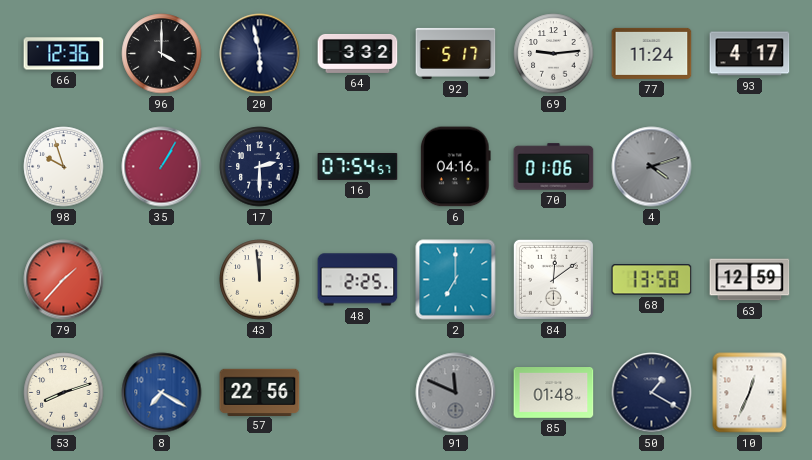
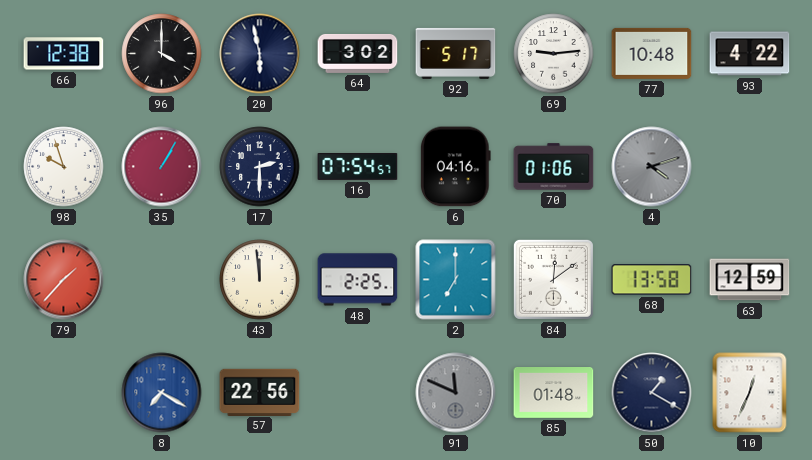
66: 12:36 -> 12:38 (64, 54)
64: 3:32 -> 3:02 (358, 53)
77: 11:24 -> 10:48 (652, 53)
93: 4:17 -> 4:22 (750, 54)
53: 8:12 -> none (64, 393)
